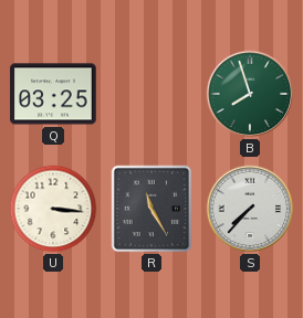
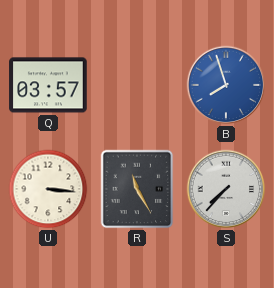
Q: 03:25 -> 03:57 (48, 85)
B dial: green -> blue (226, 85)
